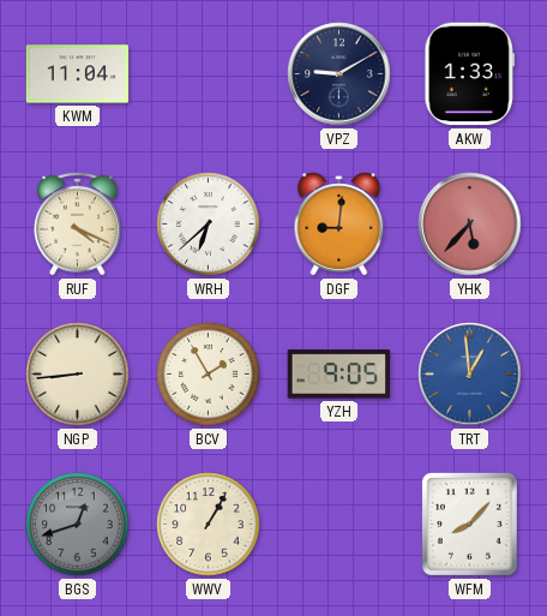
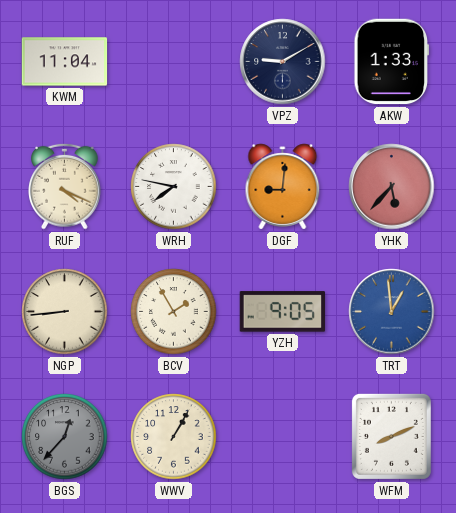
WRH: 6:38 -> 7:47 (174, 187)
BGS: 12:42 -> 12:37 (65, 437)
WFM: 8:07 -> 8:11 (391, 436)
